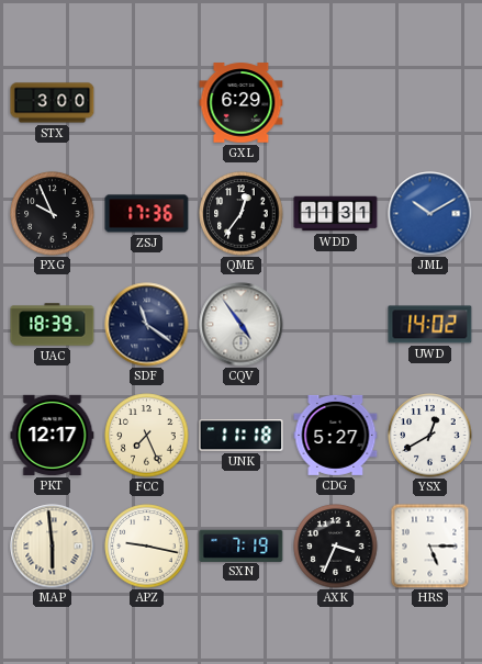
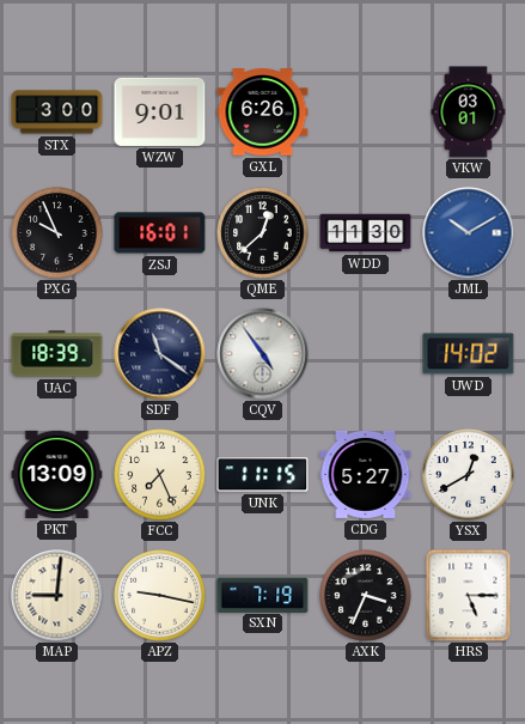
WZW: none -> 9:01 (160, 111)
GXL: 6:29 -> 6:26 (263, 112)
VKW: none -> 03:01 (469, 112)
ZSJ: 17:36 -> 16:01 (160, 233)
QME: 12:36 -> 12:38 (263, 233)
WDD: 11:31 -> 11:30 (366, 233)
PKT: 12:17 -> 13:09 (57, 474)
UNK: 11:18 -> 11:15 (263, 475)
MAP: 5:59 -> 9:01 (57, 596)
